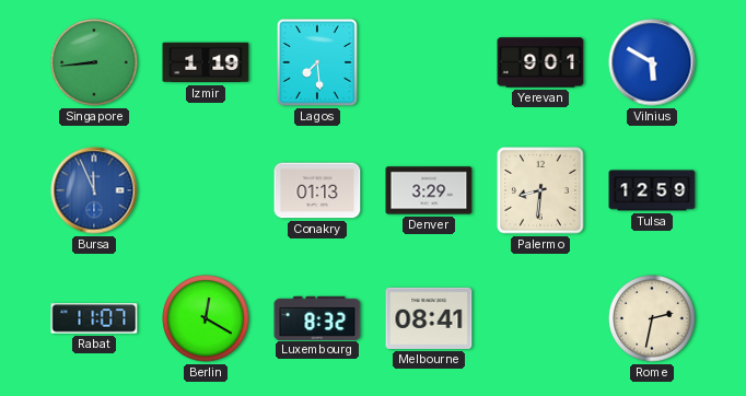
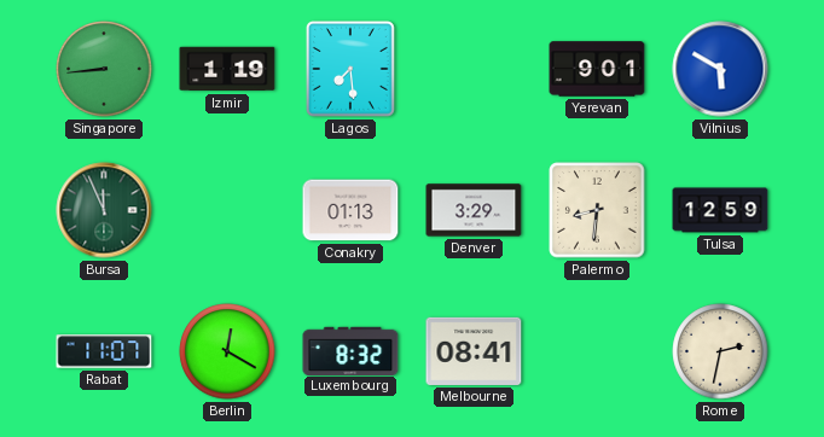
Bursa dial: blue -> green (104, 210)
